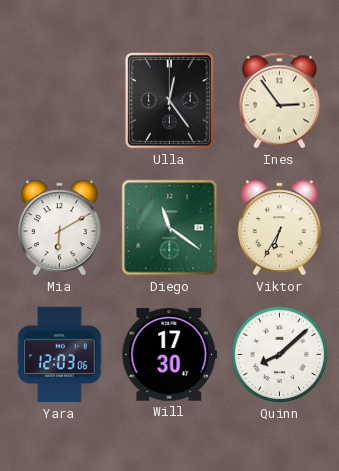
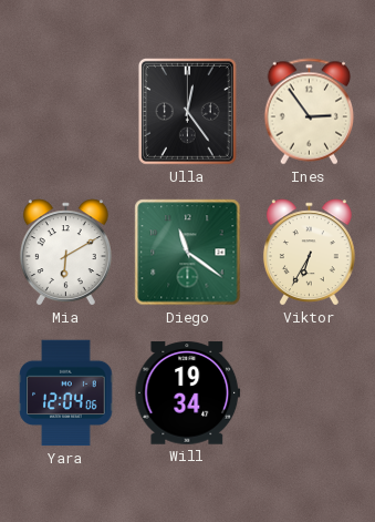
Yara: 12:03 -> 12:04 (66, 393)
Will: 17:30 -> 19:34 (188, 393)
Quinn: 8:08 -> none (280, 355)
